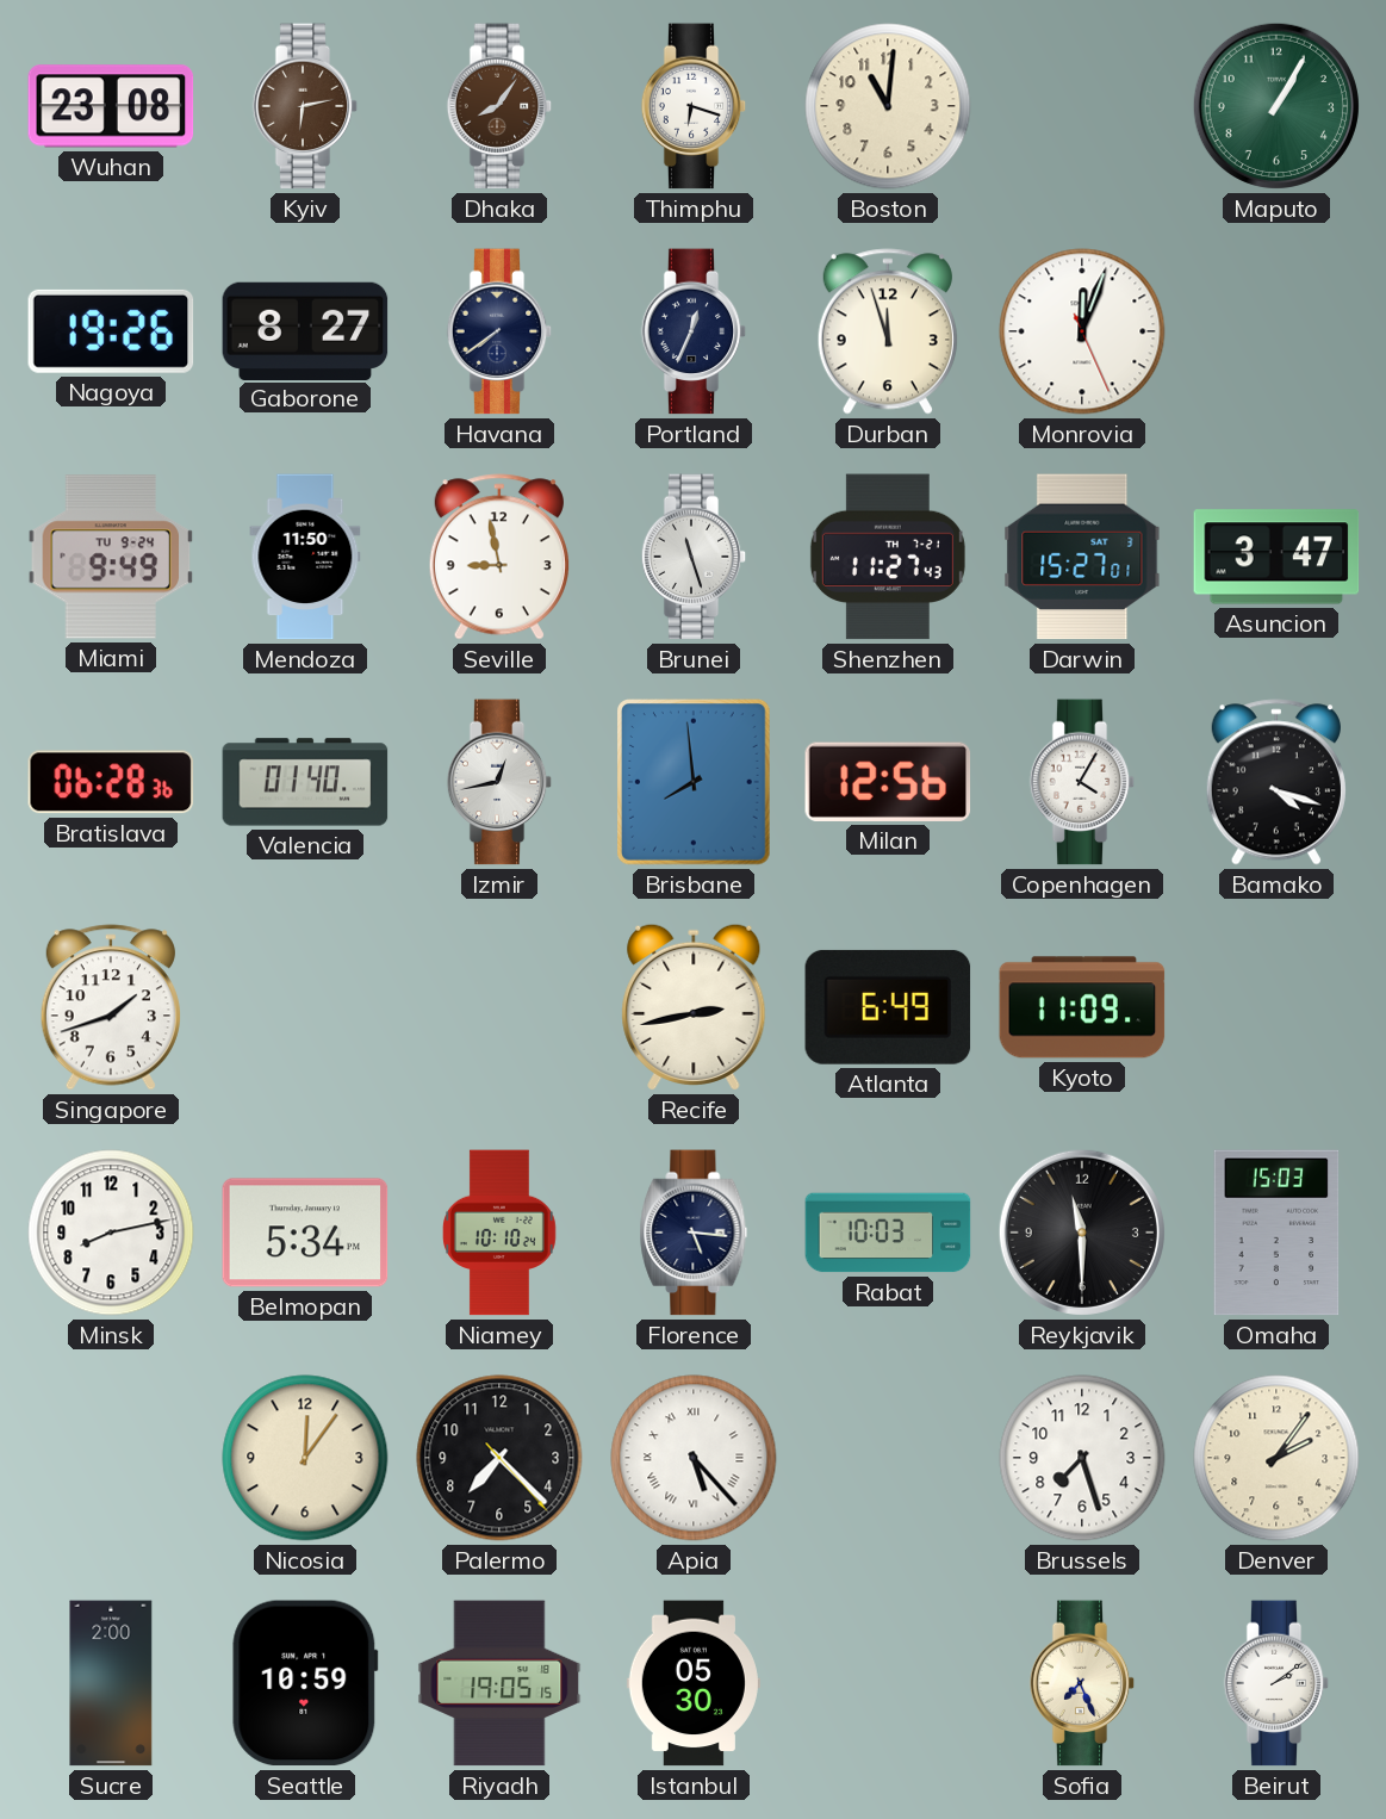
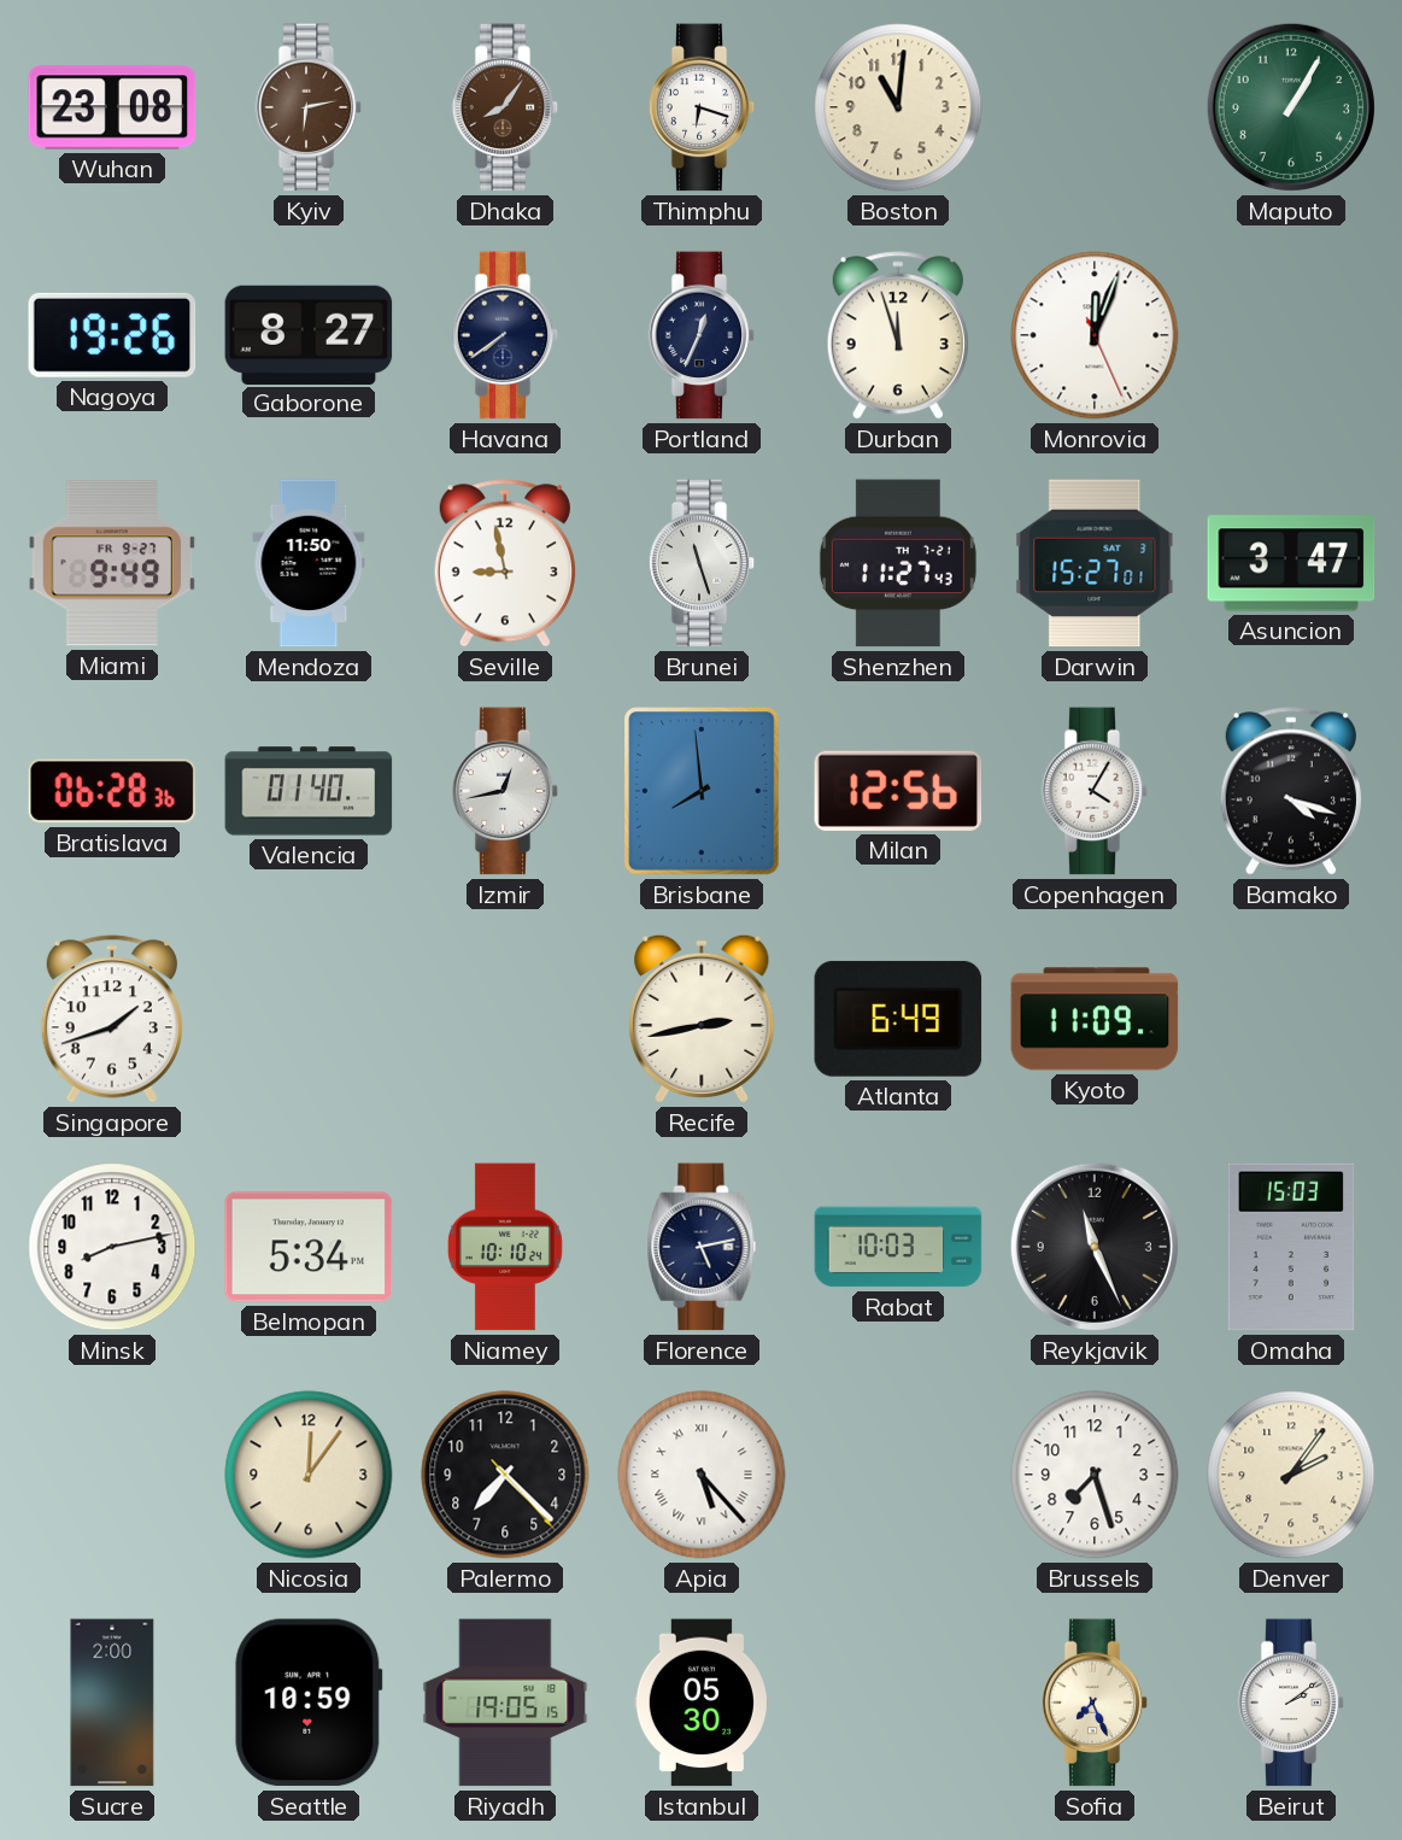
Miami date: TU 9-24 -> FR 9-27 (112, 563)
Florence: 5:16 -> 5:13 (702, 1247)
Reykjavik: 11:30 -> 11:26 (1095, 1247)
